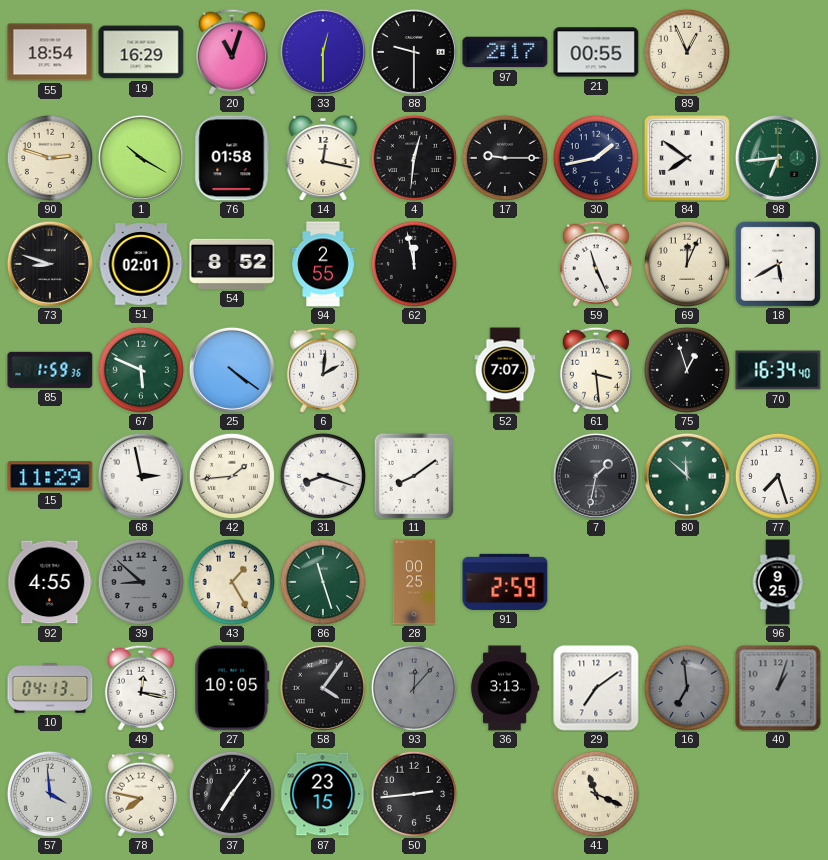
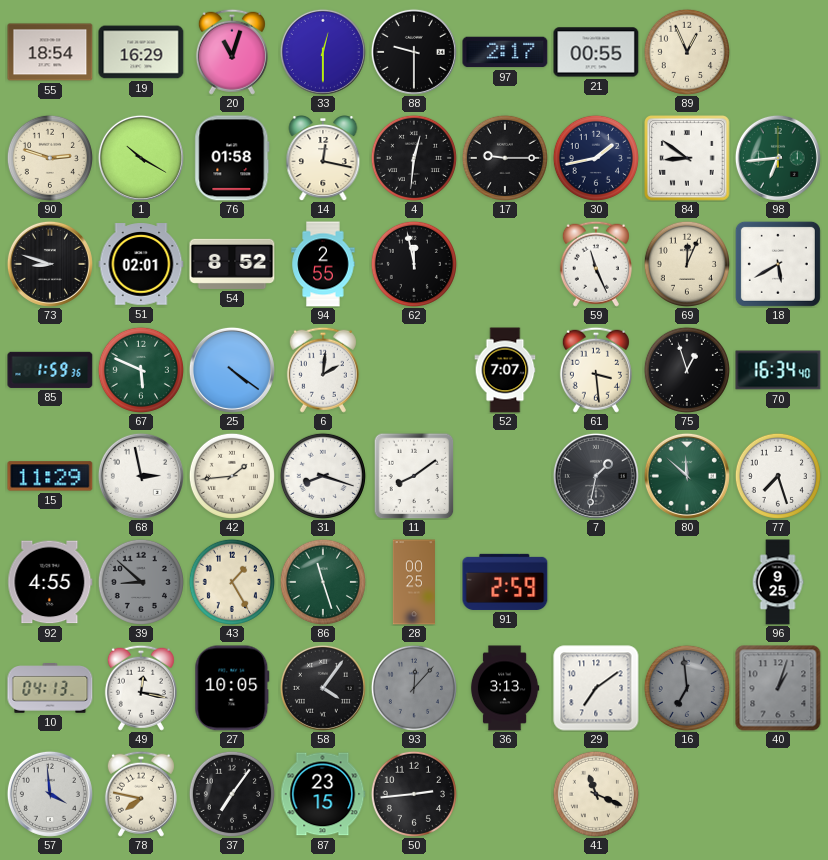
84: 7:51 -> 8:51 (688, 159)
